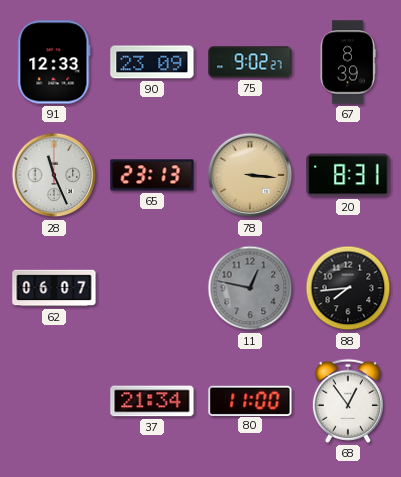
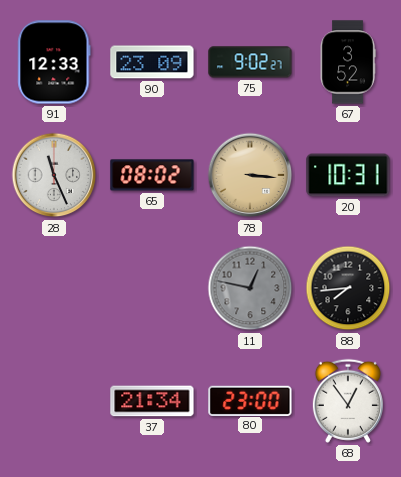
67: 8:39 -> 3:52 (348, 62)
65: 23:13 -> 08:02 (152, 175)
20: 8:31 -> 10:31 (348, 175)
62: 06:07 -> none (54, 288)
80: 11:00 -> 23:00 (250, 400)
